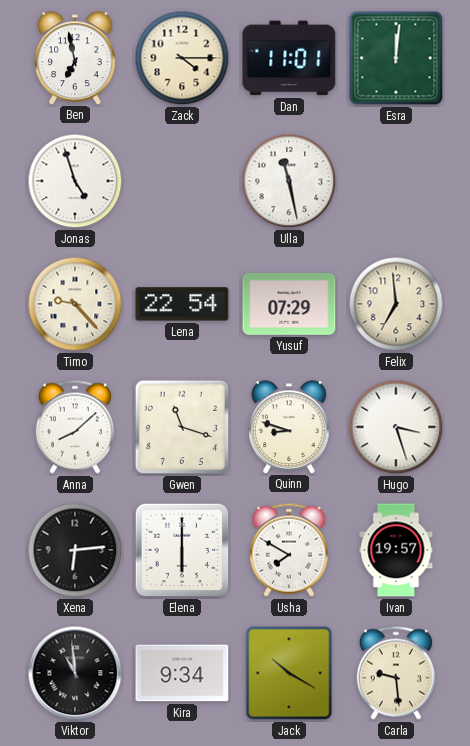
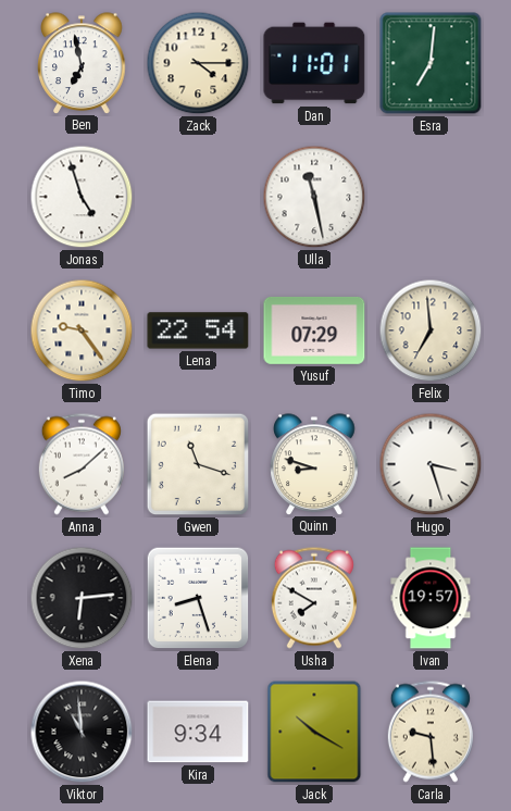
Esra: 12:01 -> 7:01 (431, 63)
Timo: 9:23 -> 9:24 (82, 330)
Elena: 6:00 -> 8:27 (198, 598)
